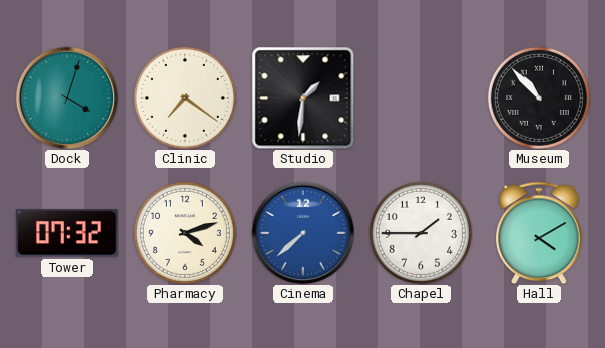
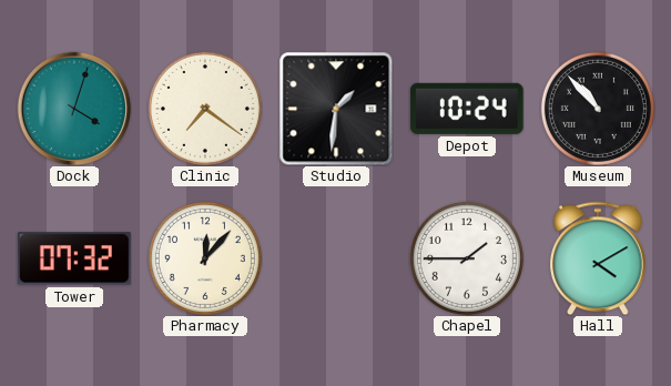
Depot: none -> 10:24 (467, 109)
Pharmacy: 4:12 -> 12:07 (205, 258)
Cinema: 7:38 -> none (303, 233)
